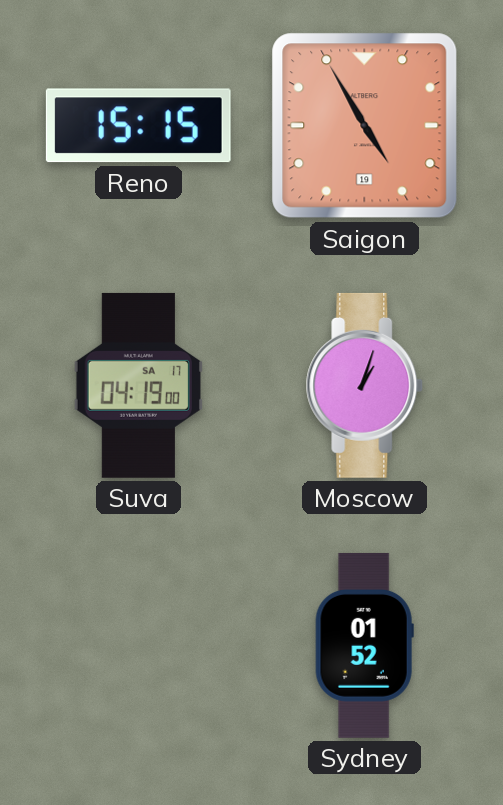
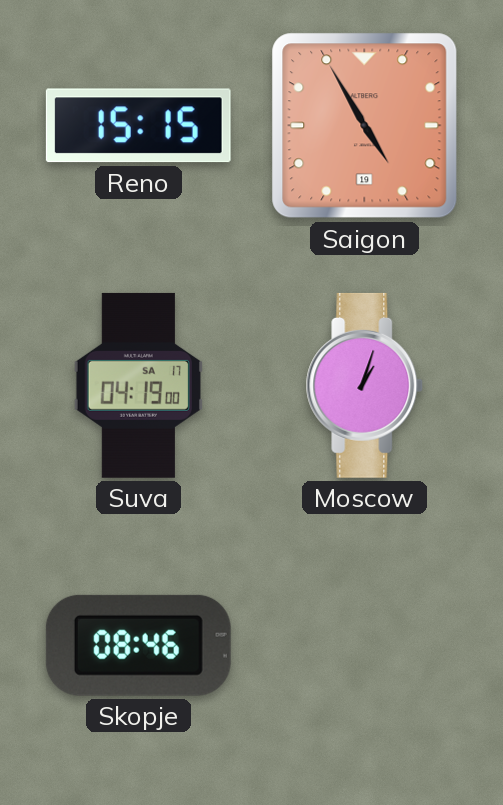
Skopje: none -> 08:46 (138, 645)
Sydney: 01:52 -> none (364, 645)
